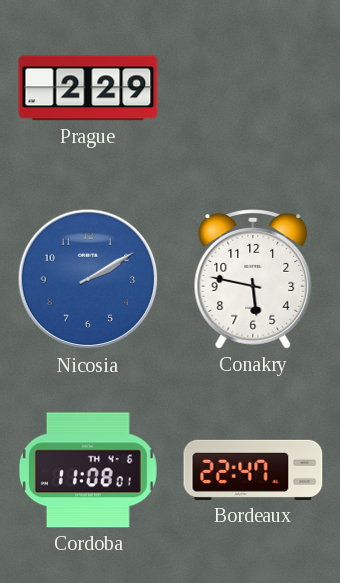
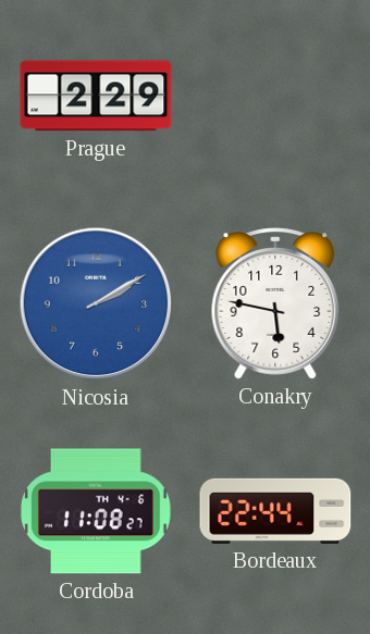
Cordoba: 11:08:01 -> 11:08:27 (96, 511)
Bordeaux: 22:47 -> 22:44 (275, 511)
